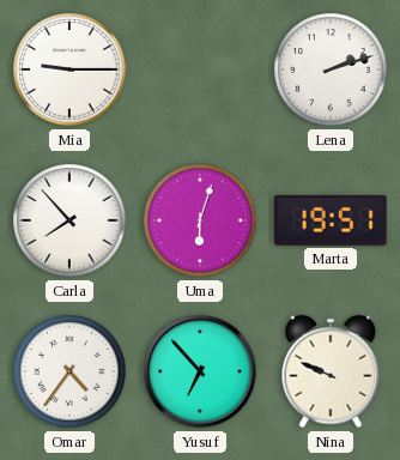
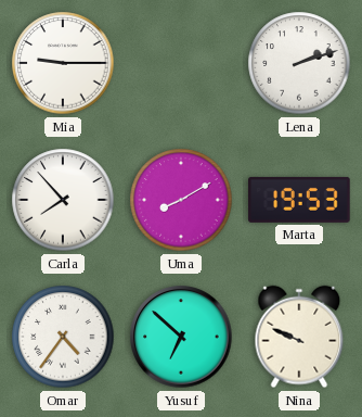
Uma: 6:03 -> 8:10 (181, 200)
Marta: 19:51 -> 19:53 (299, 200)
Yusuf: 6:53 -> 6:52 (181, 337)
